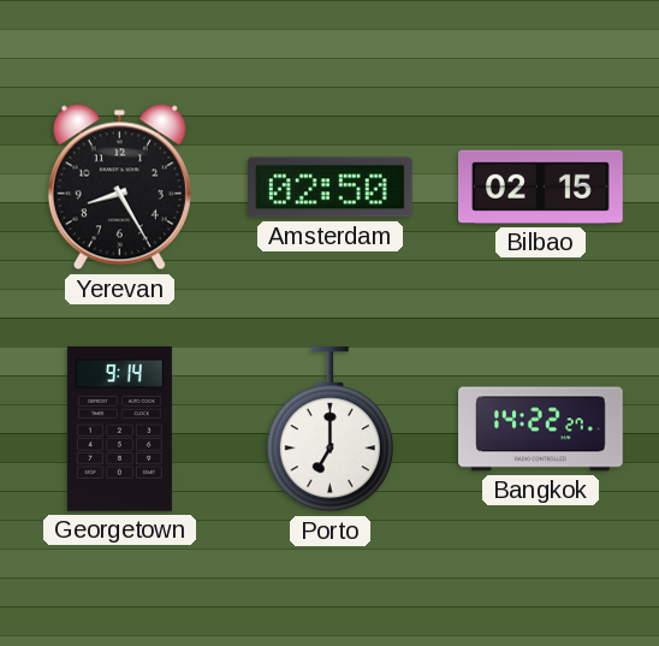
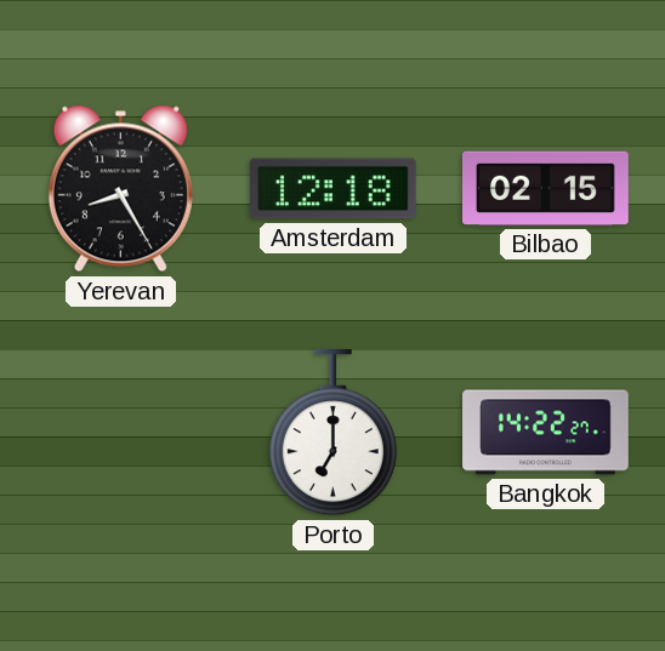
Amsterdam: 02:50 -> 12:18 (332, 189)
Georgetown: 9:14 -> none (119, 429)
